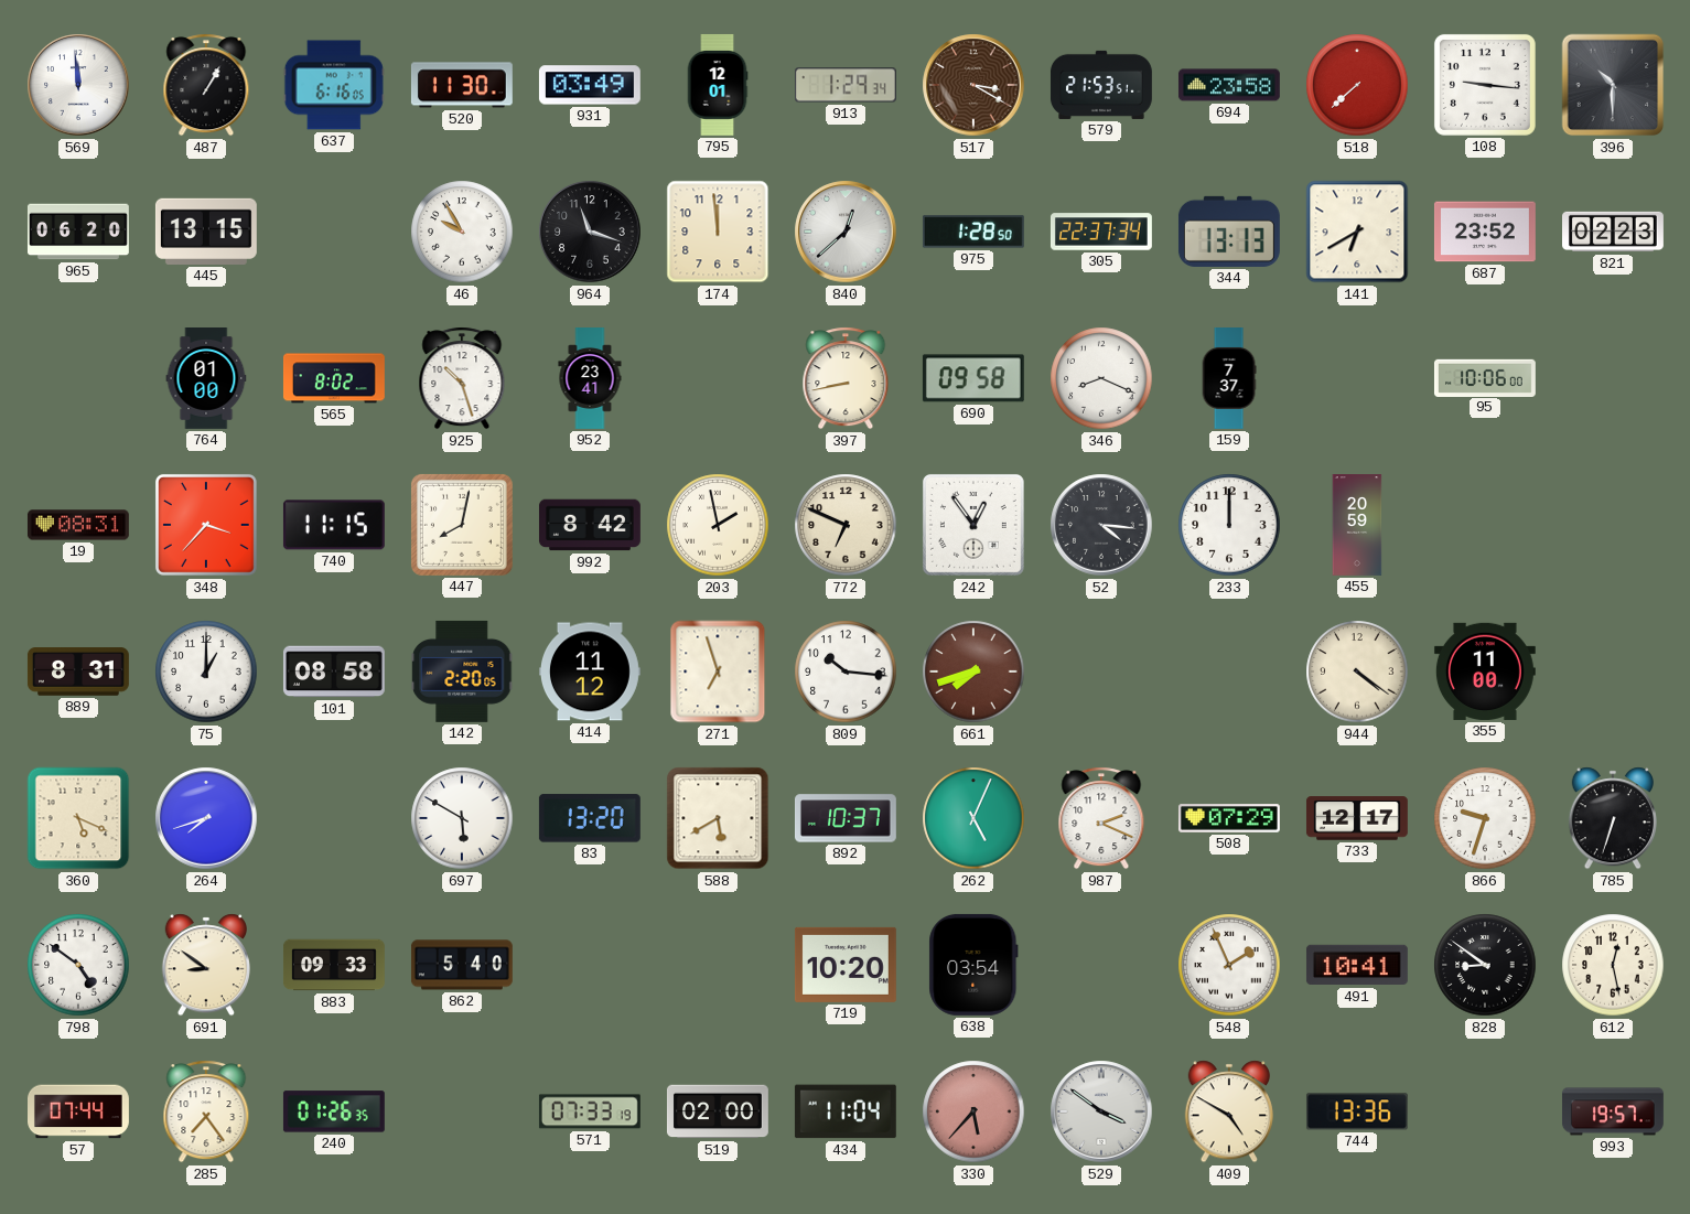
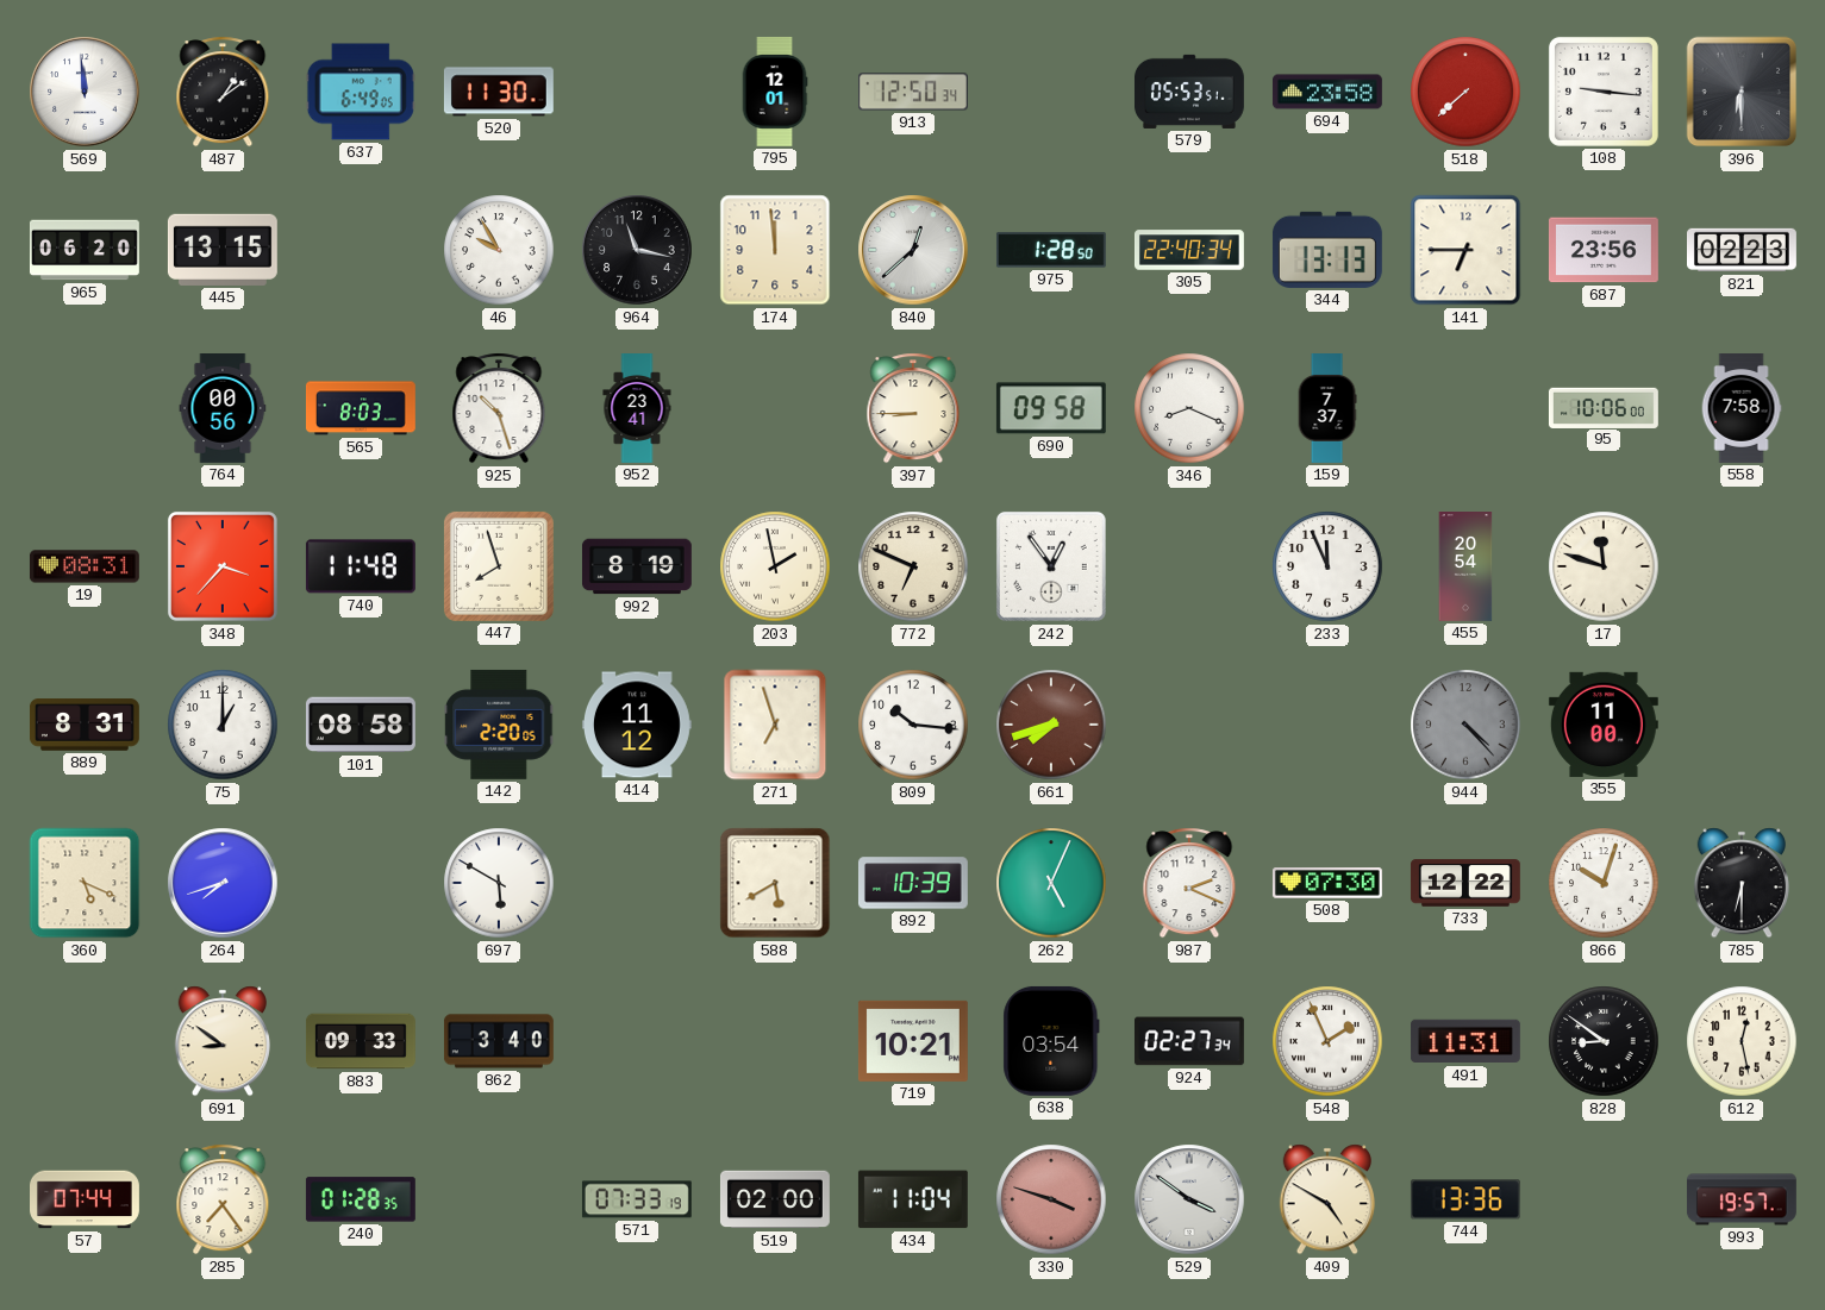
487: 1:05 -> 1:09 (223, 92)
637: 6:16 -> 6:49 (361, 92)
931: 03:49 -> none (590, 85)
913: 1:29 -> 12:50 (913, 92)
517: 3:20 -> none (973, 85)
579: 21:53 -> 05:53 (1189, 92)
396: 10:30 -> 6:30 (1742, 92)
964: 11:18 -> 11:17 (637, 250)
305: 22:37 -> 22:40 (1189, 250)
141: 6:40 -> 6:45 (1465, 250)
687: 23:52 -> 23:56 (1604, 250)
764: 01:00 -> 00:56 (223, 409)
565: 8:02 -> 8:03 (361, 408)
397: 8:43 -> 8:45 (913, 408)
558: none -> 7:58 (1742, 409)
740: 11:15 -> 11:48 (361, 566)
447: 8:02 -> 7:57 (499, 566)
992: 8:42 -> 8:19 (637, 566)
52: 4:16 -> none (1101, 525)
233: 12:00 -> 11:56 (1327, 566)
455: 20:59 -> 20:54 (1465, 568)
17: none -> 11:48 (1604, 566)
944: 4:21 -> 4:23 (1465, 725)
944 dial: cream -> grey (1465, 725)
83: 13:20 -> none (590, 818)
892: 10:37 -> 10:39 (913, 883)
508: 07:29 -> 07:30 (1327, 883)
733: 12:17 -> 12:22 (1465, 883)
866: 9:33 -> 10:03 (1604, 883)
785: 6:33 -> 6:30 (1740, 883)
798: 4:51 -> none (78, 965)
862: 5:40 -> 3:40 (499, 1041)
719: 10:20 -> 10:21 (913, 1041)
924: none -> 02:27 (1189, 1041)
491: 10:41 -> 11:31 (1465, 1041)
240: 01:26 -> 01:28 (361, 1199)
330: 5:37 -> 3:48 (1051, 1199)
